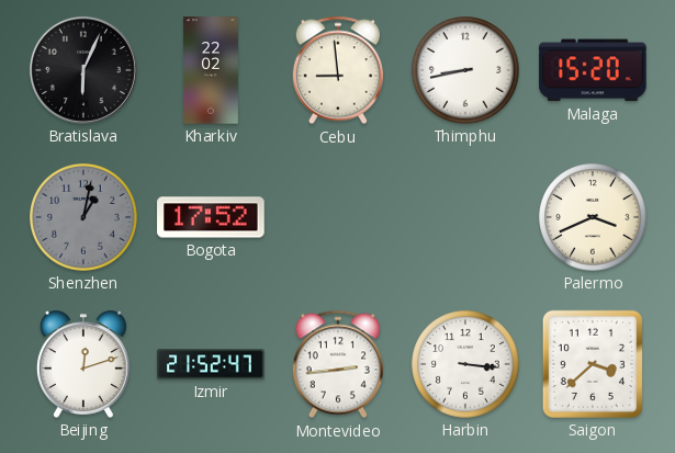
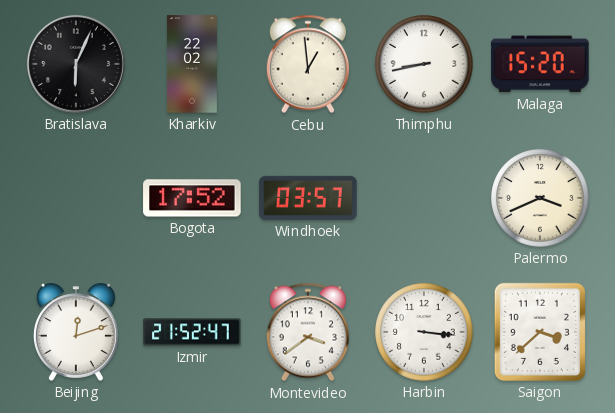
Cebu: 8:59 -> 12:59 (307, 64)
Shenzhen: 1:02 -> none (83, 217)
Windhoek: none -> 03:57 (308, 198)
Montevideo: 2:44 -> 3:39 (307, 332)
